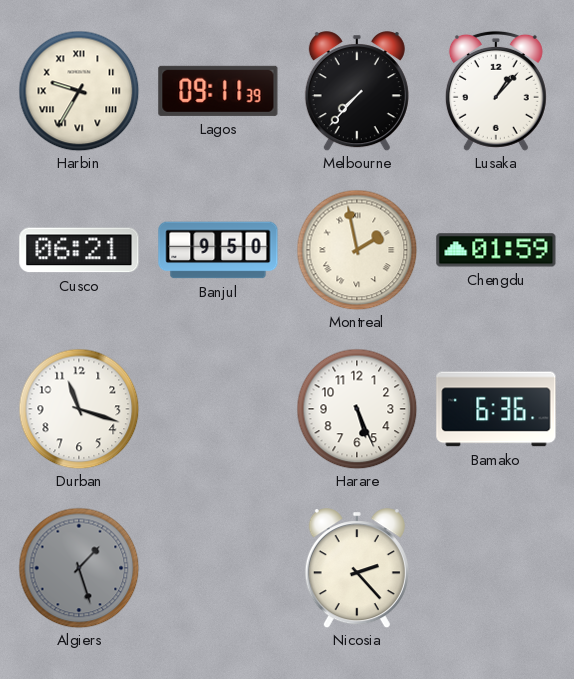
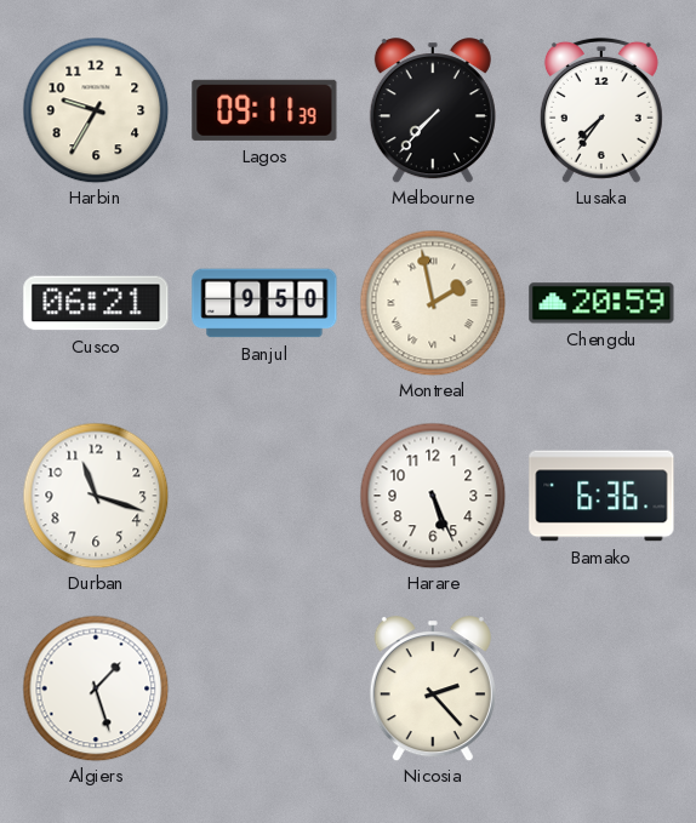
Harbin numerals: Roman -> Arabic (96, 110)
Lusaka: 1:07 -> 7:36 (601, 110)
Chengdu: 01:59 -> 20:59 (601, 303)
Algiers dial: grey -> white (96, 688)
